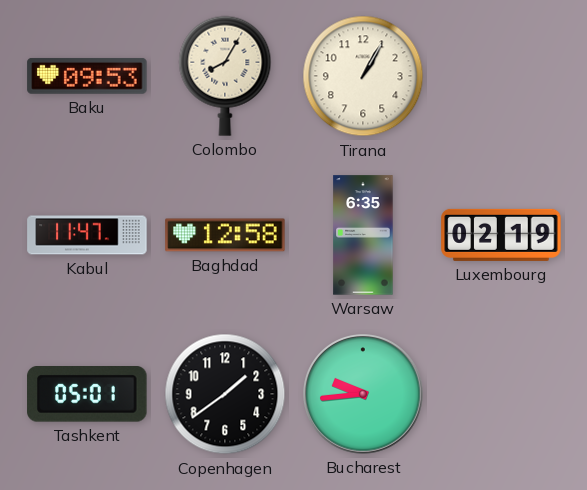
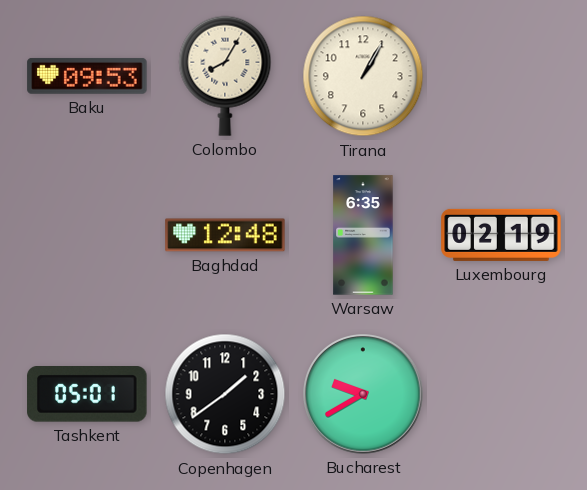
Kabul: 11:47 -> none (87, 235)
Baghdad: 12:58 -> 12:48 (225, 235)
Bucharest: 9:44 -> 9:40 (363, 394)
